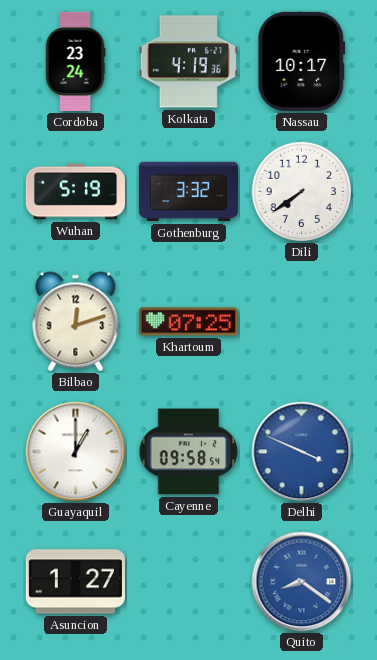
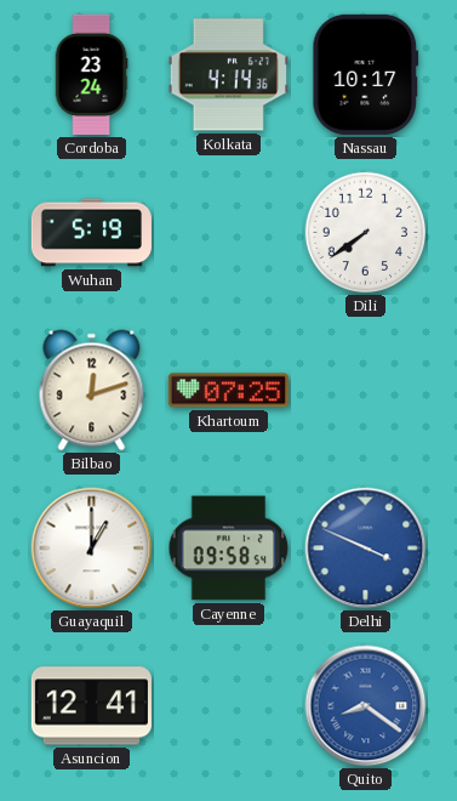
Kolkata: 4:19 -> 4:14 (228, 75)
Gothenburg: 3:32 -> none (188, 192)
Asuncion: 1:27 -> 12:41 (91, 706)
